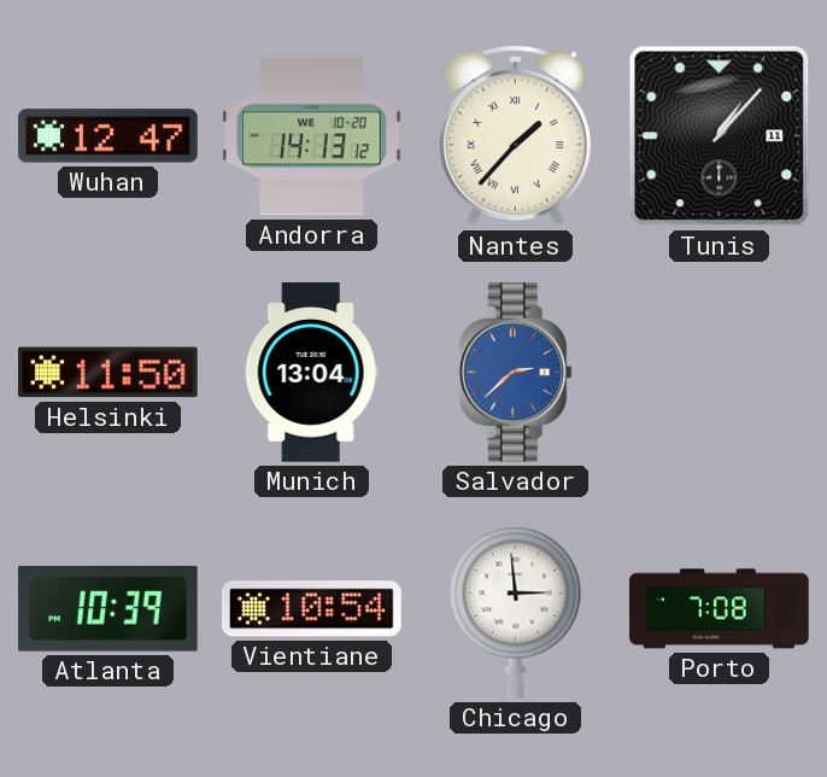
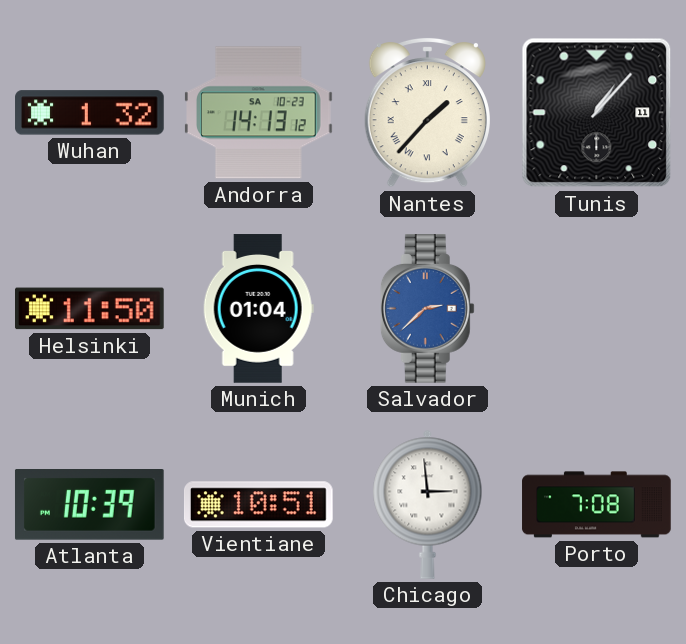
Wuhan: 12:47 -> 1:32 (90, 113)
Andorra date: WE 10-20 -> SA 10-23 (259, 113)
Munich: 13:04 -> 01:04 (258, 309)
Vientiane: 10:54 -> 10:51 (258, 505)
